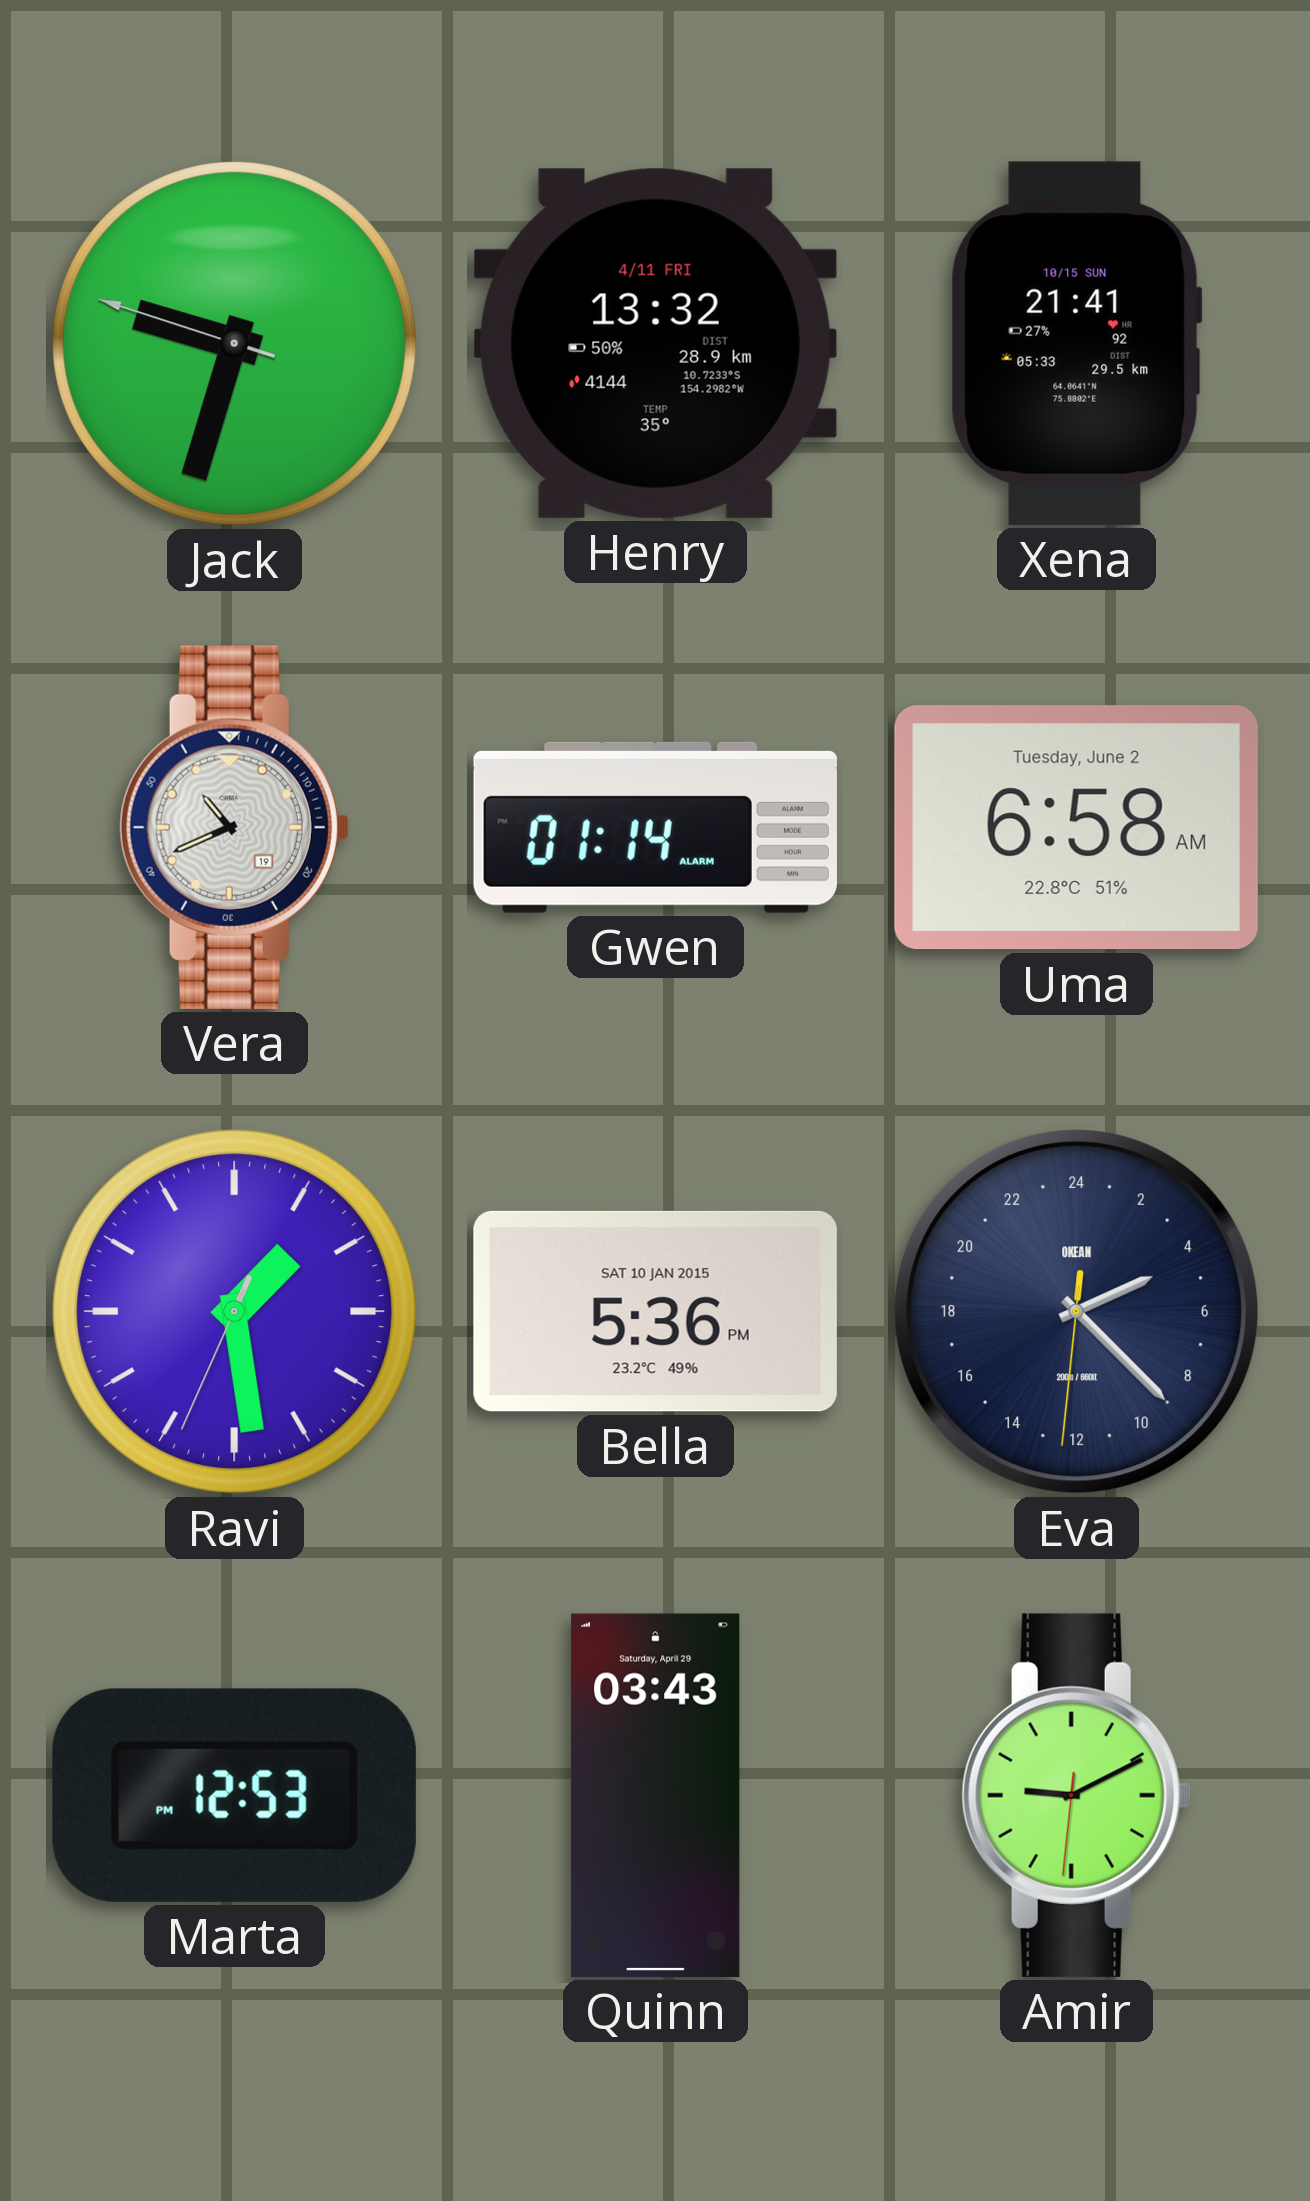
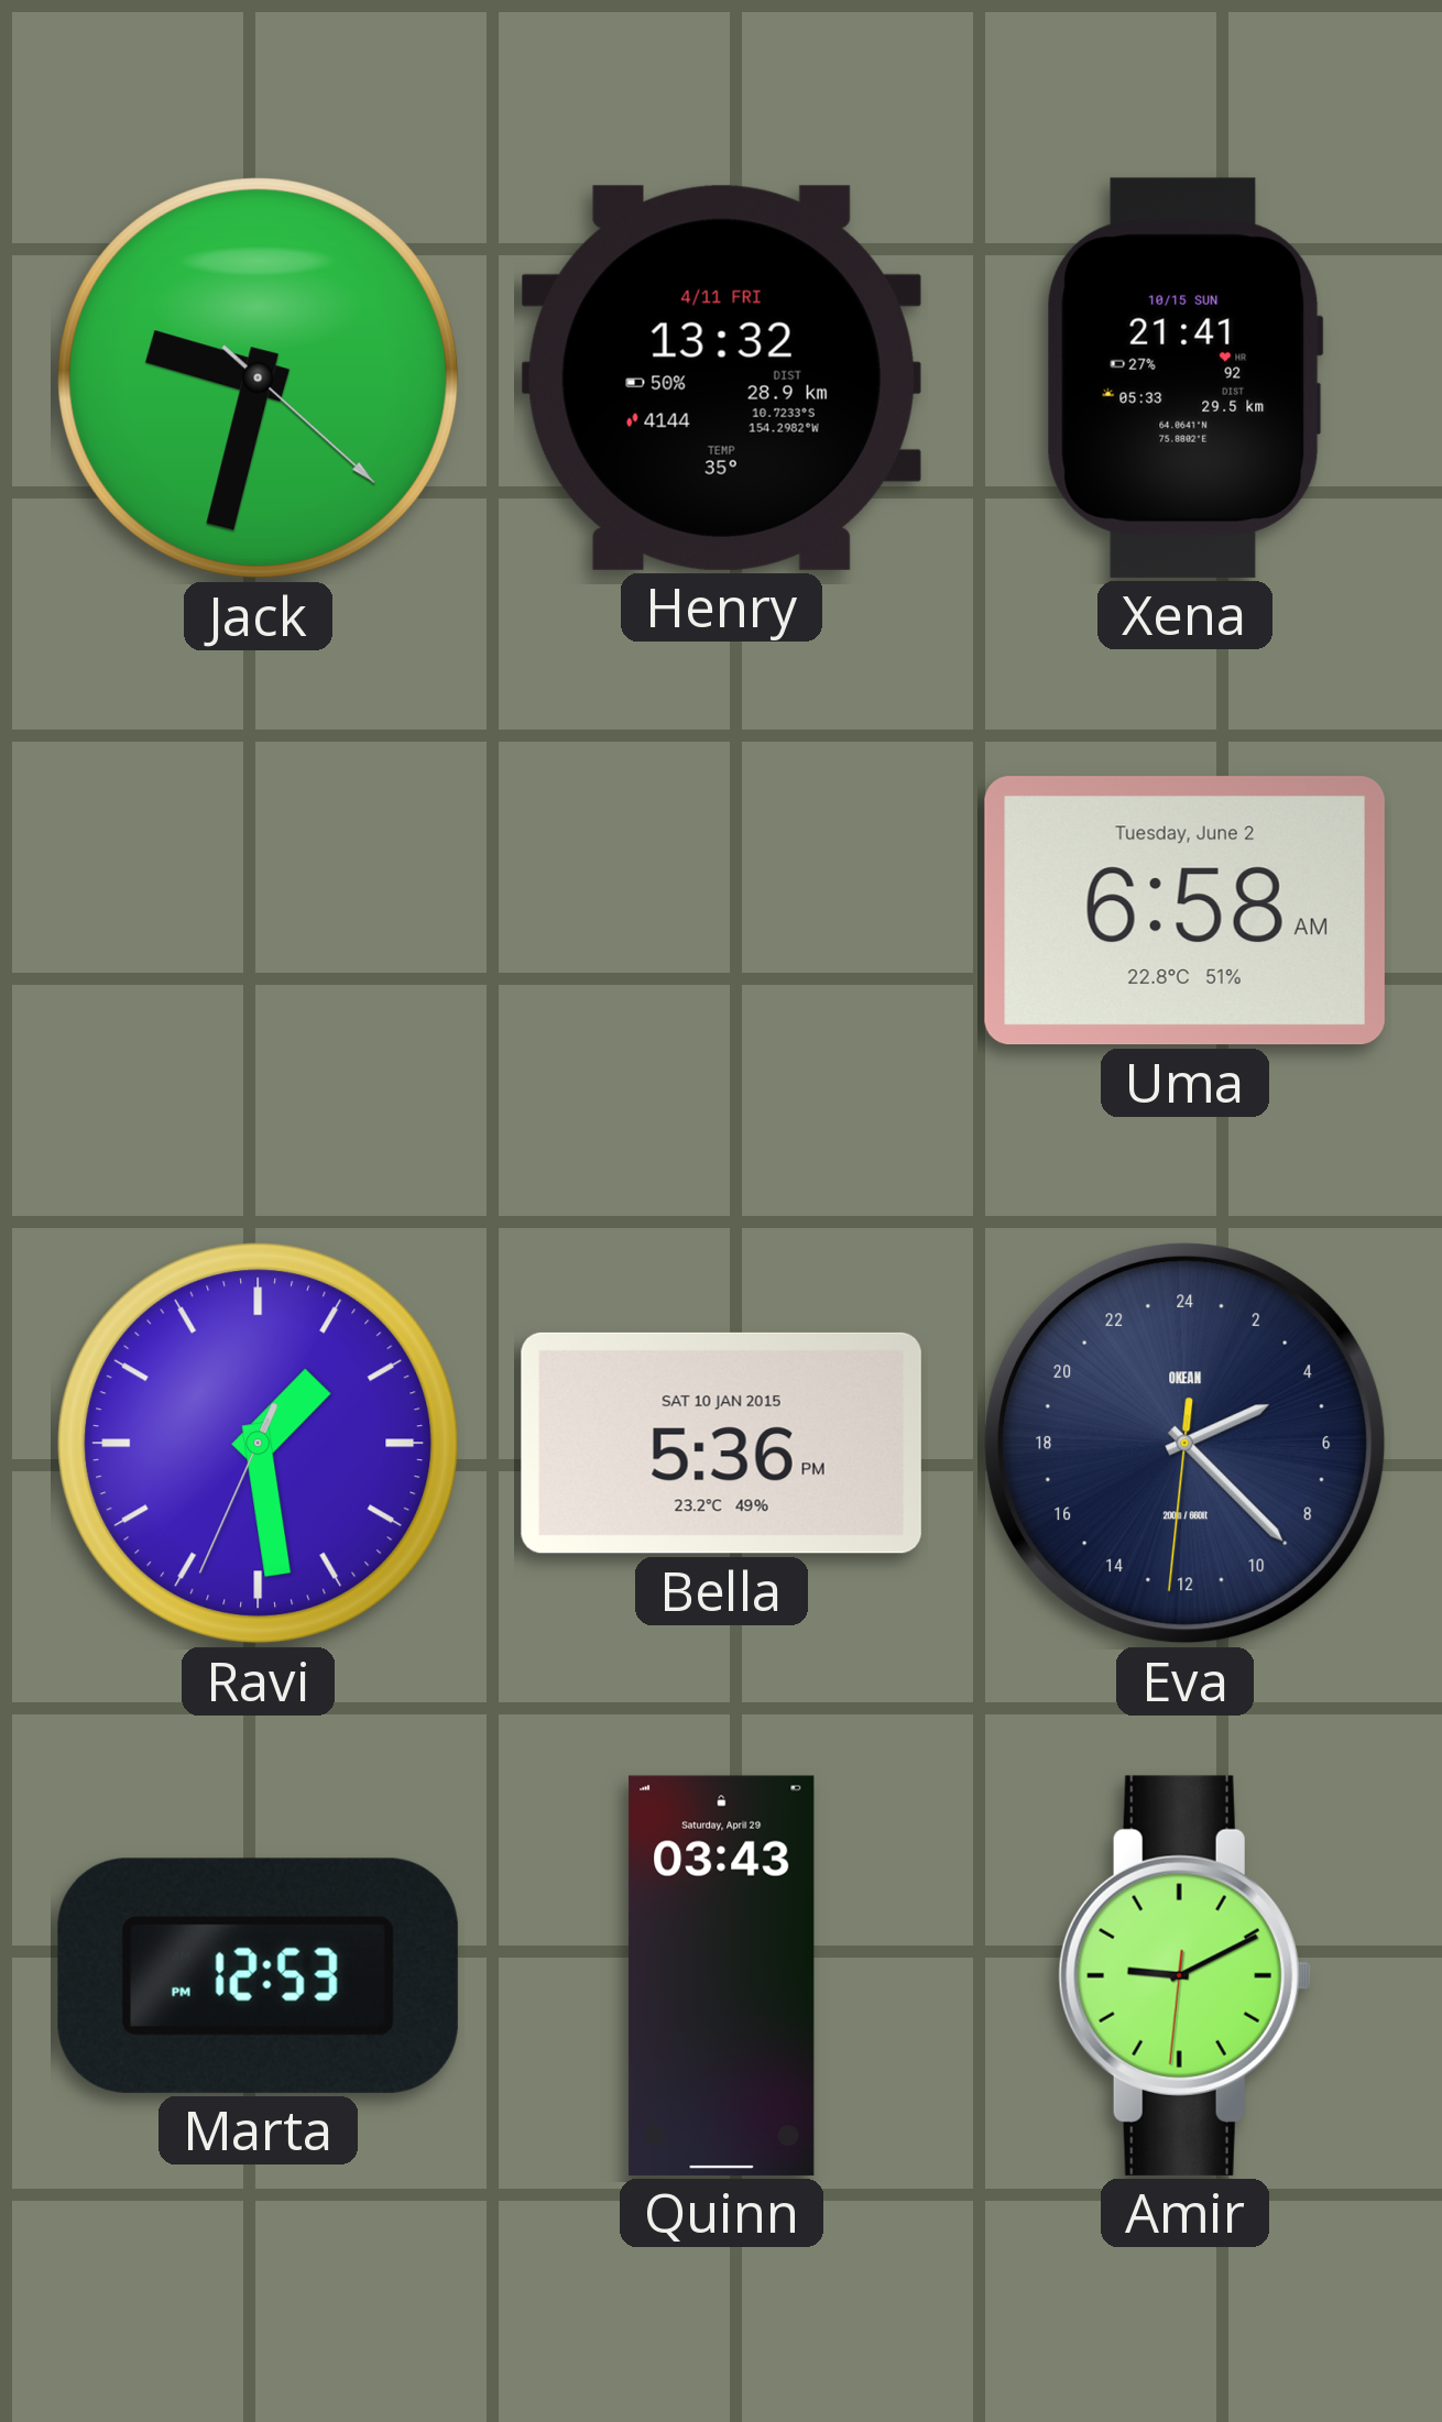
Jack: 9:32:48 -> 9:32:22 (259, 379)
Vera: 10:41 -> none (234, 827)
Gwen: 01:14 -> none (655, 827)
